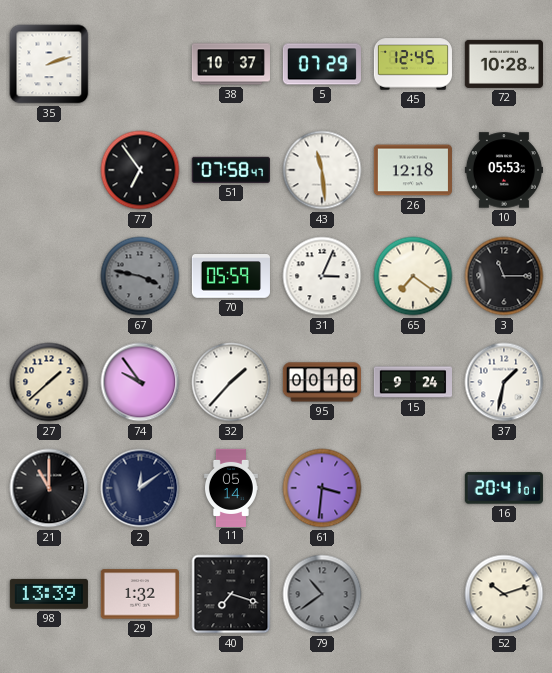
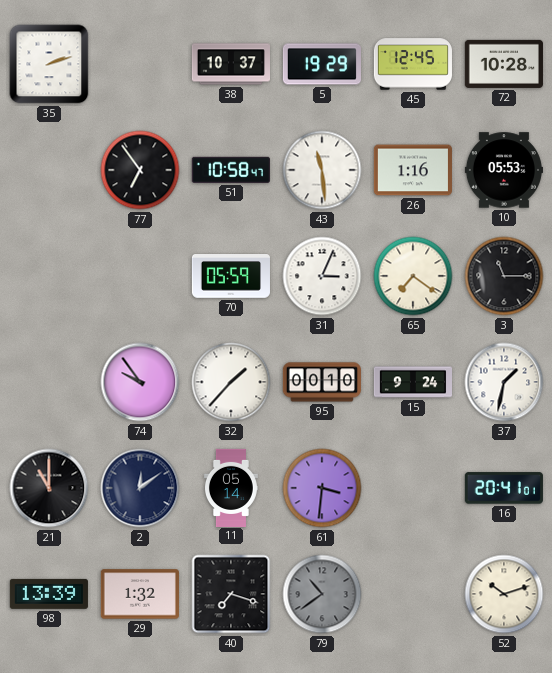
5: 07:29 -> 19:29 (322, 64)
51: 07:58 -> 10:58 (231, 170)
26: 12:18 -> 1:16 (413, 170)
67: 3:47 -> none (140, 276)
27: 1:38 -> none (49, 382)
